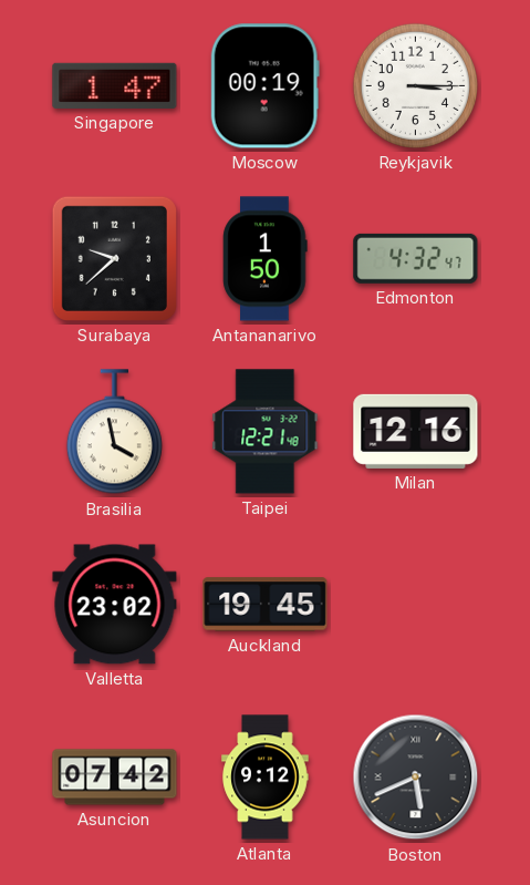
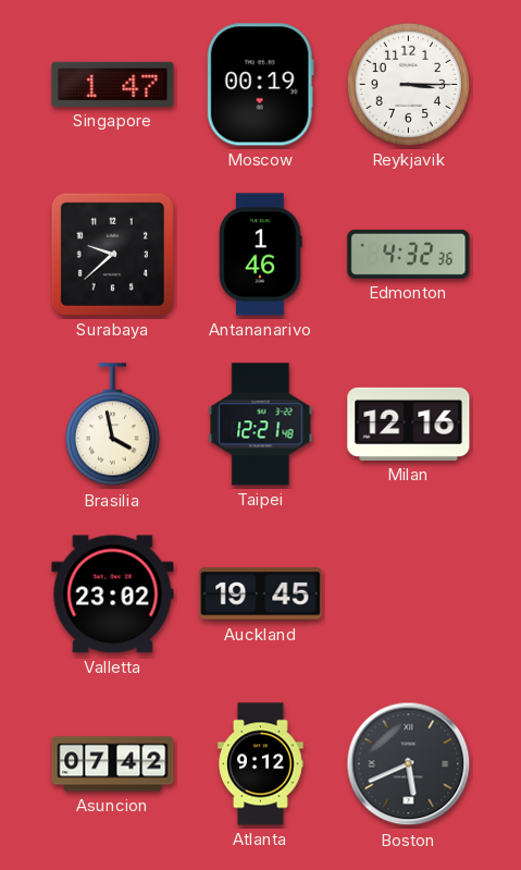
Antananarivo: 1:50 -> 1:46 (261, 255)
Edmonton: 4:32:47 -> 4:32:36 (409, 254)
